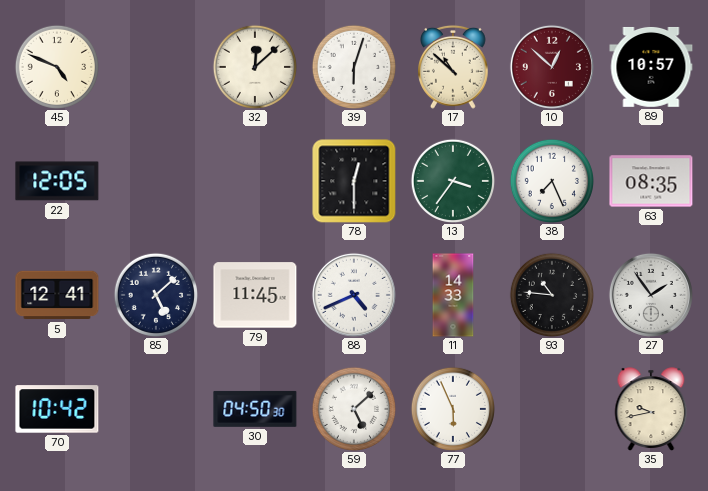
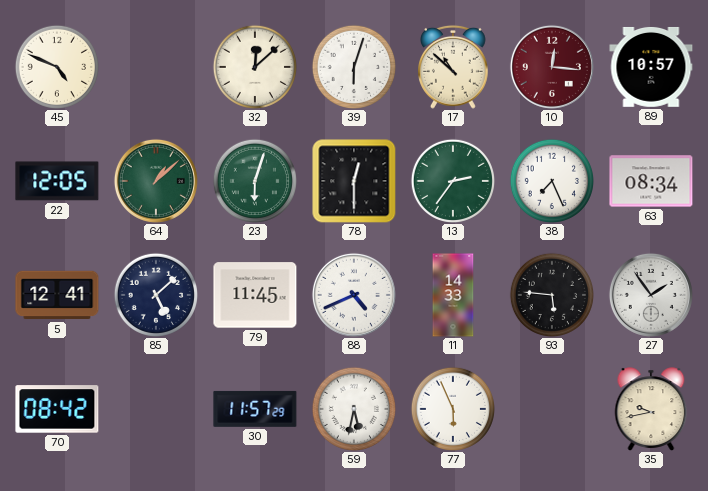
10: 12:52 -> 12:16 (552, 67)
64: none -> 1:08 (156, 181)
23: none -> 6:03 (254, 180)
13: 3:36 -> 2:36 (452, 180)
63: 08:35 -> 08:34 (651, 181)
93: 10:46 -> 5:46 (551, 294)
70: 10:42 -> 08:42 (57, 409)
30: 04:50 -> 11:57 (255, 409)
59: 5:08 -> 5:32 (353, 408)
